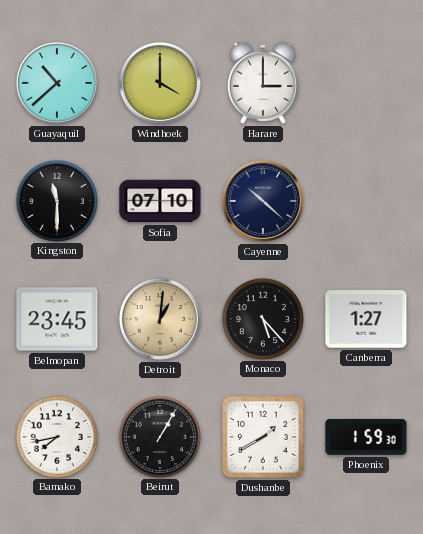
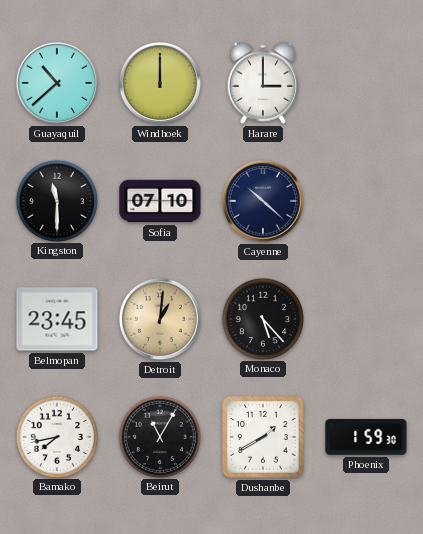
Windhoek: 4:00 -> 12:00 (160, 83)
Canberra: 1:27 -> none (366, 319)
Beirut: 1:05 -> 11:05 (159, 436)
